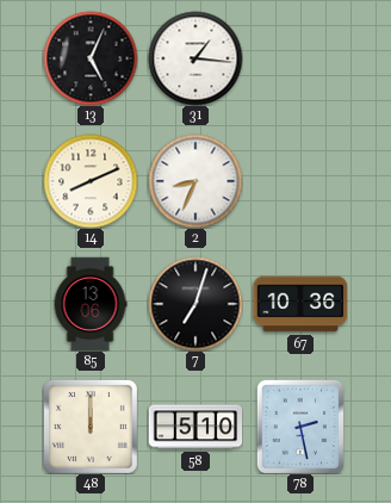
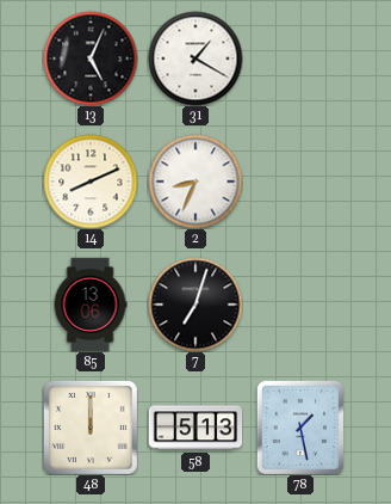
31: 1:16 -> 1:20 (195, 59)
67: 10:36 -> none (300, 304)
58: 5:10 -> 5:13 (195, 428)
78: 2:28 -> 1:28 (299, 428)
